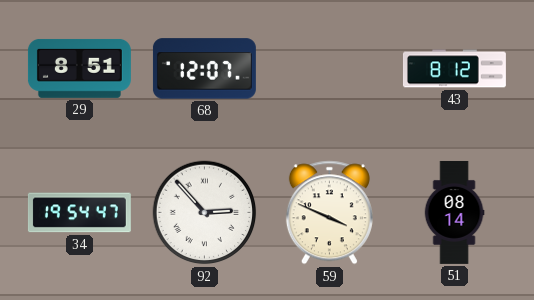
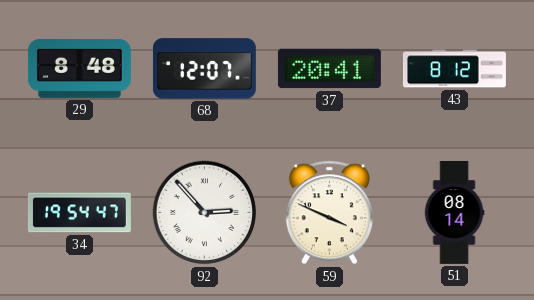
29: 8:51 -> 8:48 (79, 68)
37: none -> 20:41 (329, 69)
